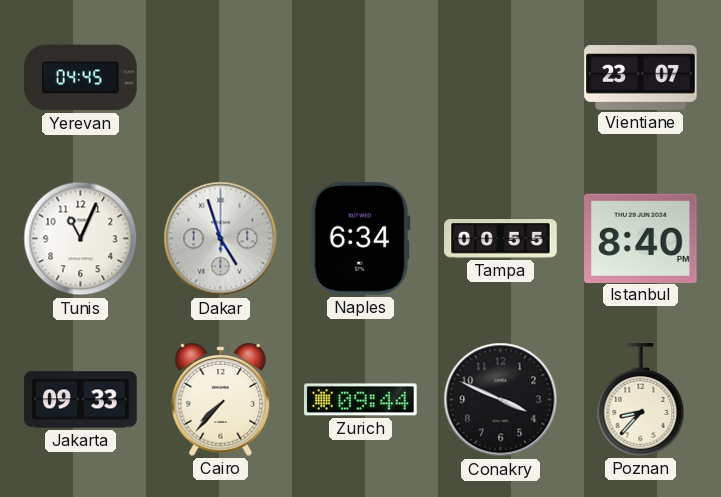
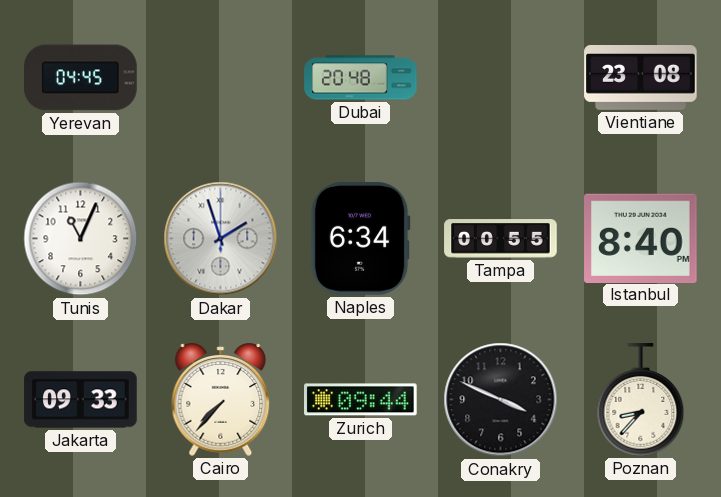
Dubai: none -> 20:48 (361, 78)
Vientiane: 23:07 -> 23:08 (641, 78)
Dakar: 4:57 -> 1:57 (221, 239)
